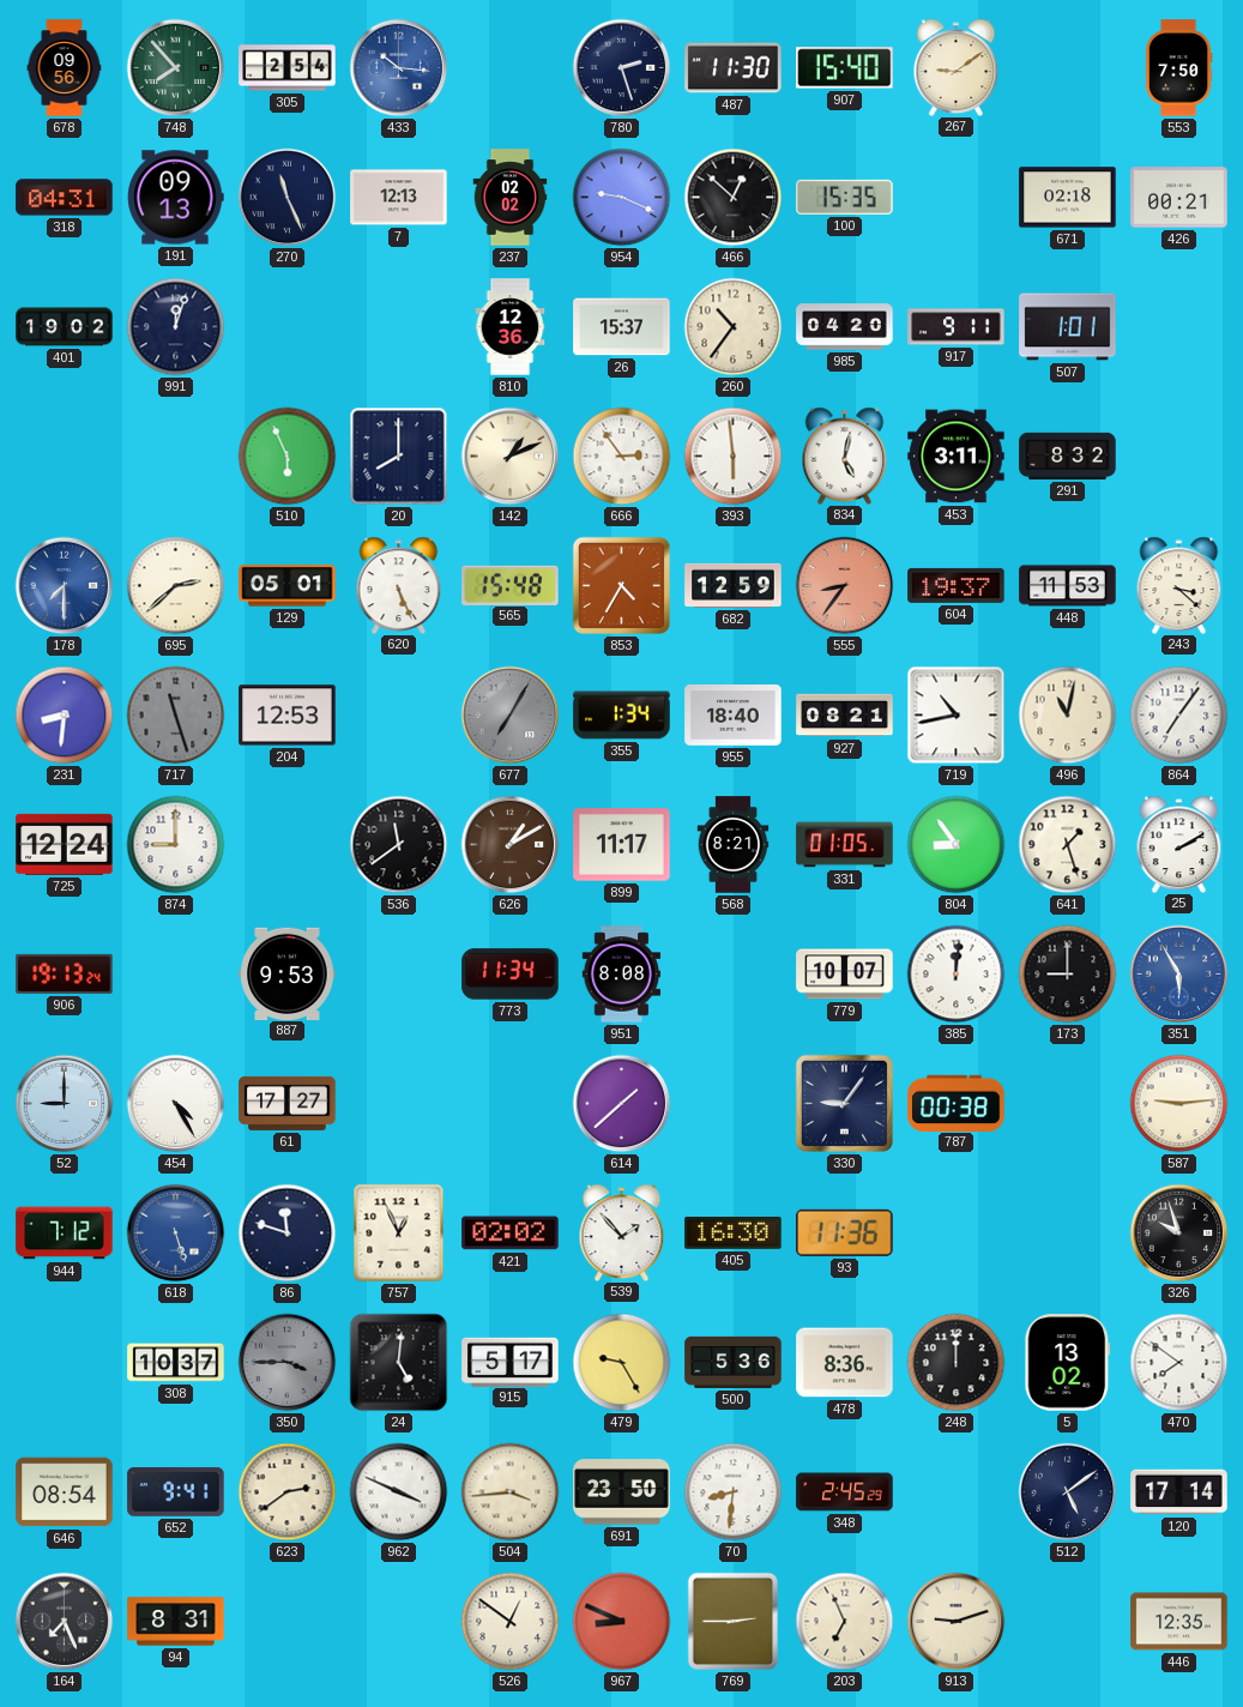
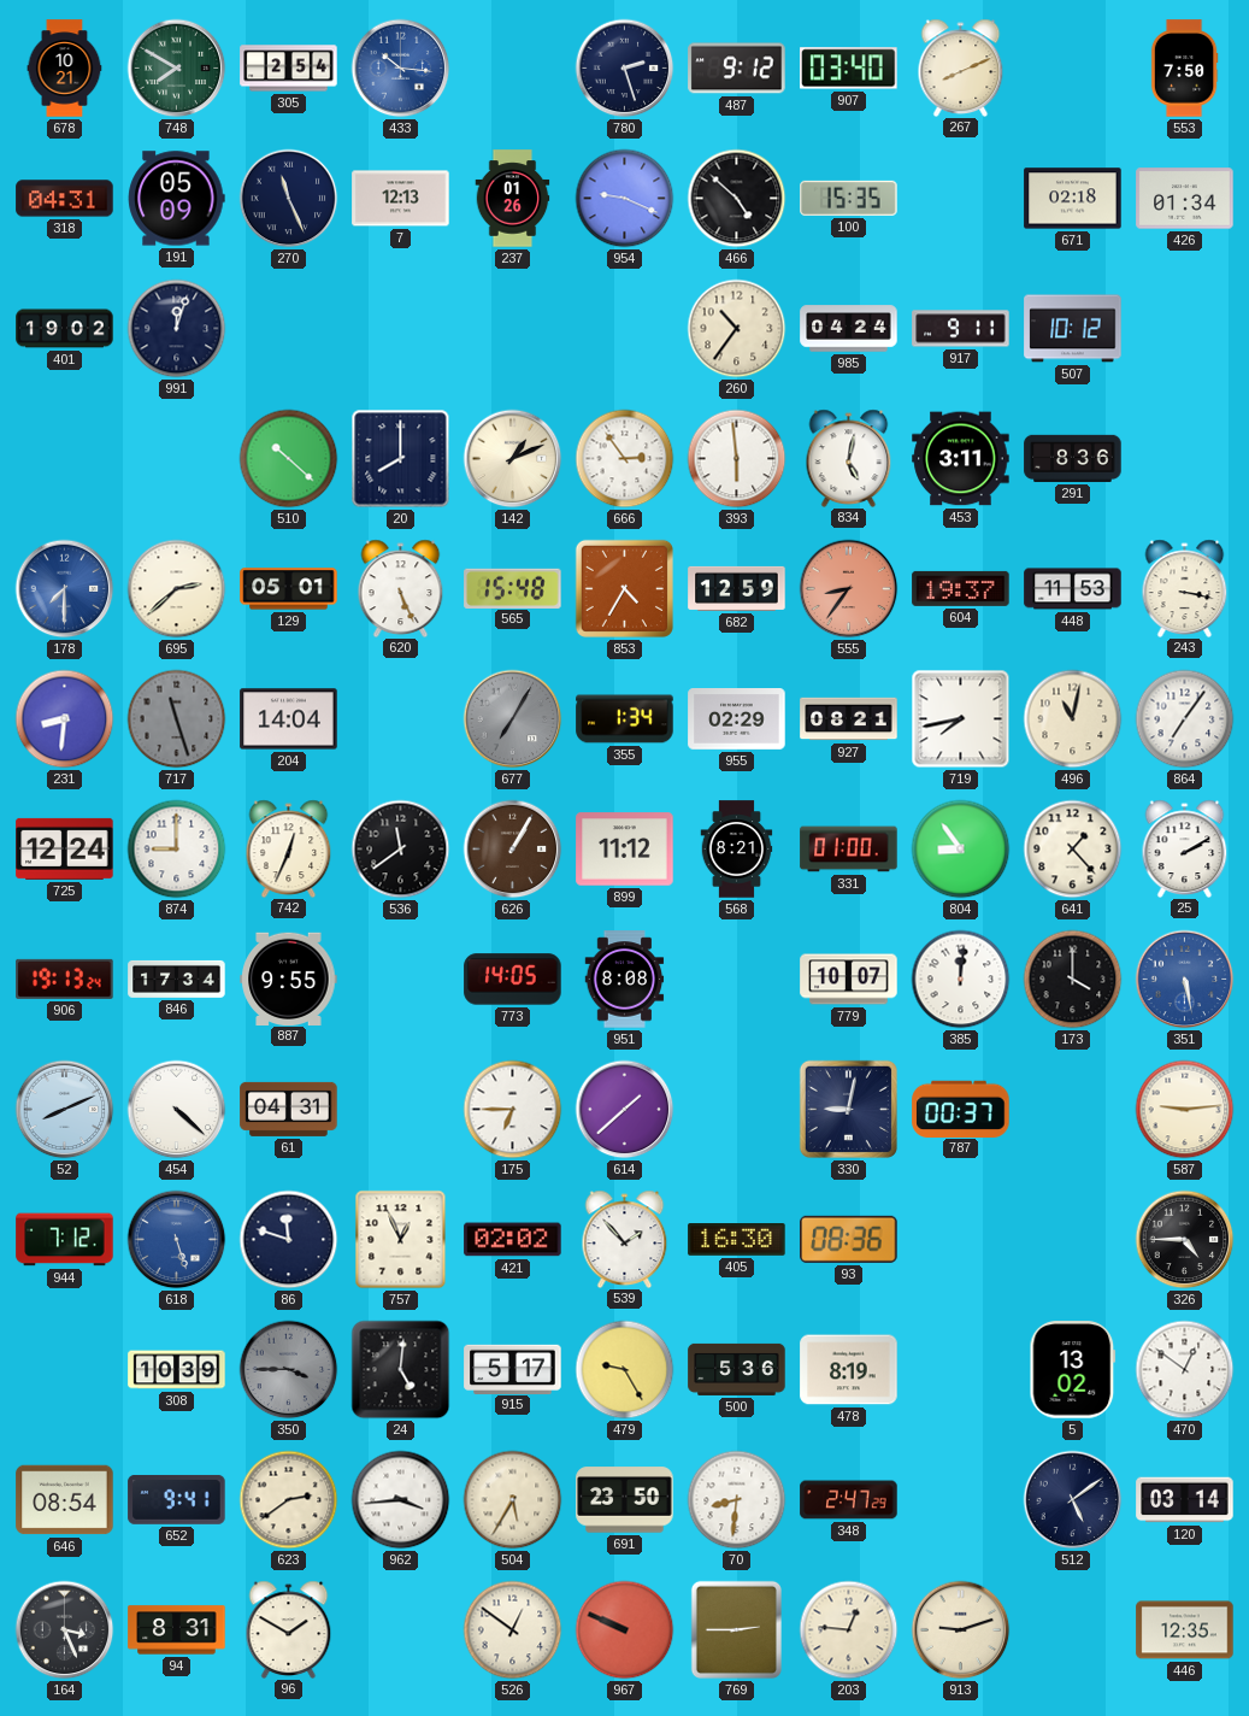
678: 09:56 -> 10:21 (65, 69)
748: 7:53 -> 7:50 (177, 69)
487: 11:30 -> 9:12 (737, 69)
907: 15:40 -> 03:40 (849, 69)
267: 9:09 -> 8:11 (961, 67)
191: 09:13 -> 05:09 (177, 199)
237: 02:02 -> 01:26 (513, 199)
466: 12:52 -> 4:52 (737, 199)
426: 00:21 -> 01:34 (1185, 199)
810: 12:36 -> none (511, 327)
26: 15:37 -> none (622, 327)
985: 04:20 -> 04:24 (849, 329)
507: 1:01 -> 10:12 (1073, 329)
510: 5:56 -> 10:22 (289, 459)
291: 8:32 -> 8:36 (1073, 458)
243: 3:22 -> 3:17 (1185, 588)
204: 12:53 -> 14:04 (289, 719)
955: 18:40 -> 02:29 (737, 719)
719: 10:43 -> 7:43 (961, 719)
742: none -> 12:34 (289, 848)
626: 1:10 -> 1:05 (513, 850)
899: 11:17 -> 11:12 (625, 850)
331: 01:05 -> 01:00 (849, 850)
641: 1:27 -> 1:23 (1073, 850)
846: none -> 17:34 (177, 979)
887: 9:53 -> 9:55 (289, 979)
773: 11:34 -> 14:05 (513, 980)
173: 9:00 -> 4:00 (1073, 980)
351: 5:55 -> 5:28 (1185, 980)
52: 9:00 -> 8:11 (65, 1110)
454: 4:25 -> 4:22 (177, 1110)
61: 17:27 -> 04:31 (289, 1109)
175: none -> 6:45 (513, 1110)
330: 9:06 -> 9:02 (848, 1109)
787: 00:38 -> 00:37 (961, 1109)
93: 11:36 -> 08:36 (849, 1239)
326: 9:57 -> 4:45 (1185, 1240)
308: 10:37 -> 10:39 (177, 1370)
478: 8:36 -> 8:19 (849, 1370)
248: 12:00 -> none (957, 1363)
470: 7:51 -> 12:51 (1185, 1370)
962: 3:49 -> 3:44 (401, 1500)
504: 3:44 -> 5:35 (513, 1500)
348: 2:45 -> 2:47 (849, 1500)
120: 17:14 -> 03:14 (1185, 1500)
164: 7:26 -> 3:26 (65, 1630)
96: none -> 1:50 (289, 1629)
967: 8:49 -> 9:49 (625, 1630)
203: 6:56 -> 12:46 (849, 1630)
